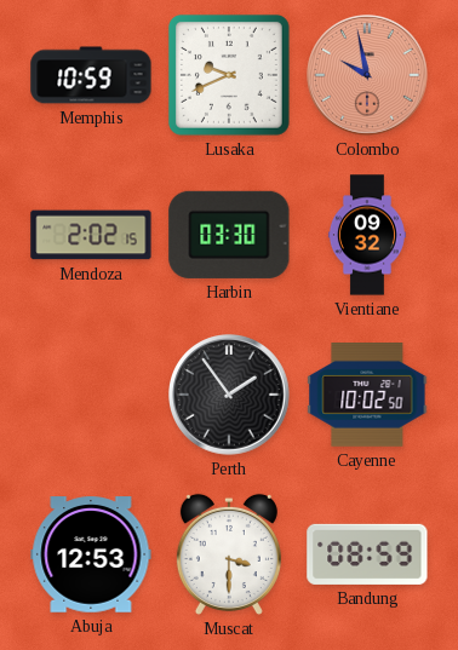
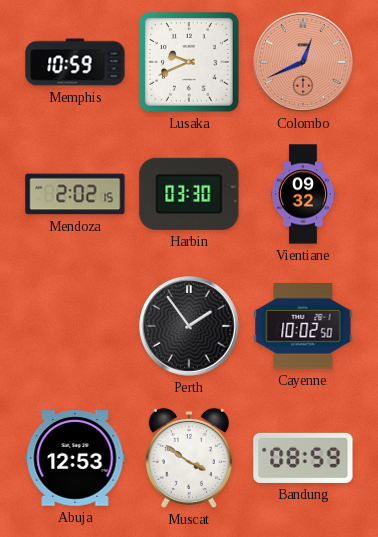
Colombo: 9:58 -> 12:41 (303, 62)
Muscat: 3:30 -> 3:51 (189, 458)
